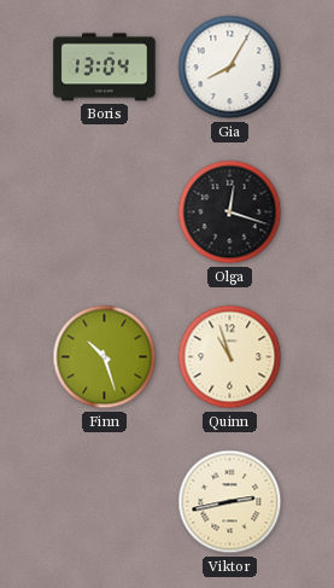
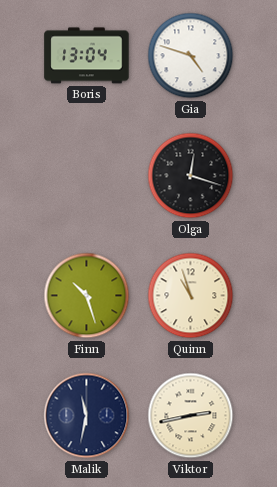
Gia: 8:05 -> 4:48 (191, 56)
Malik: none -> 11:32 (87, 416)
